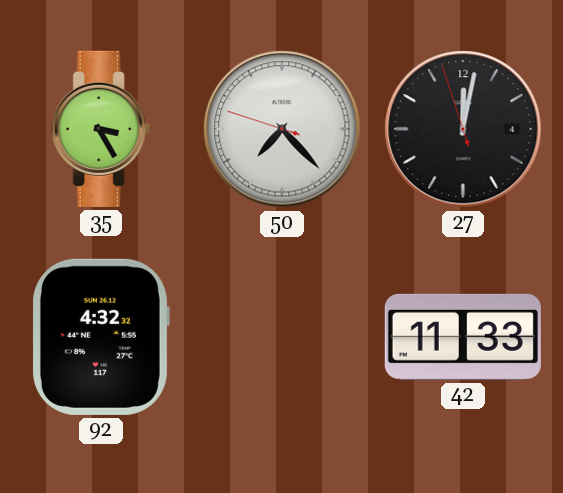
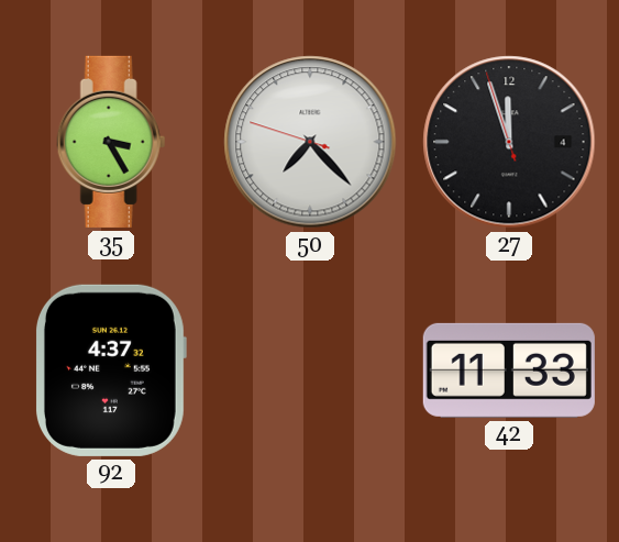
27: 12:01 -> 11:56 (509, 142)
92: 4:32 -> 4:37 (110, 370)
